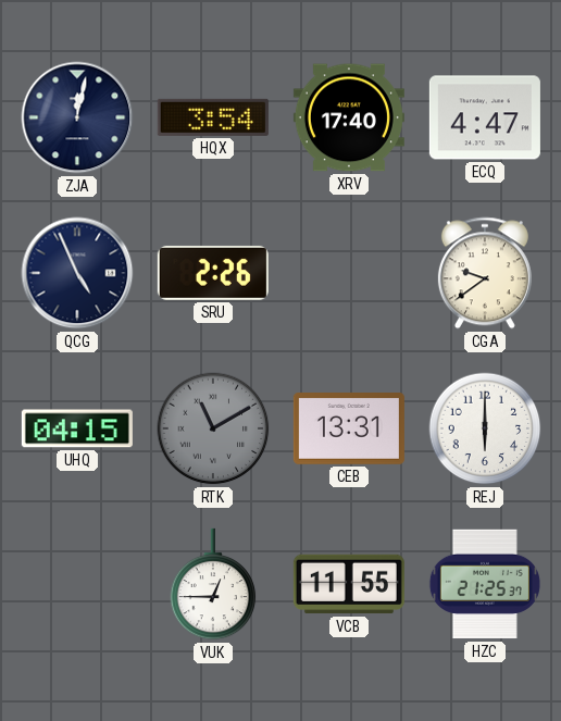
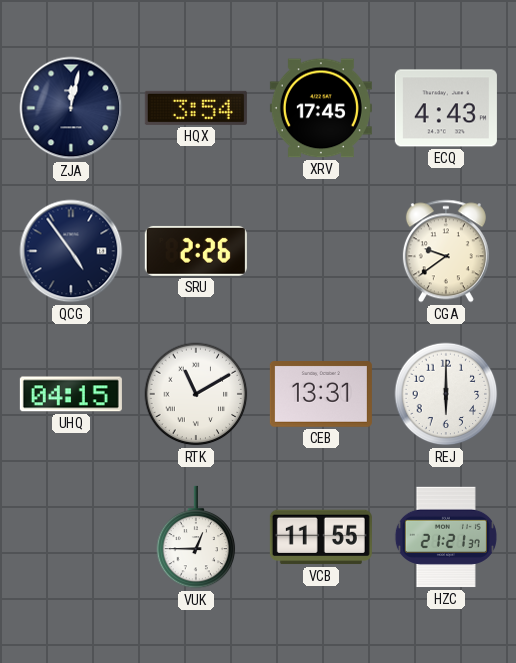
XRV: 17:40 -> 17:45 (321, 108)
ECQ: 4:47 -> 4:43 (446, 108)
QCG: 4:56 -> 4:54 (71, 251)
RTK dial: grey -> white (196, 394)
HZC: 21:25 -> 21:21 (446, 537)
